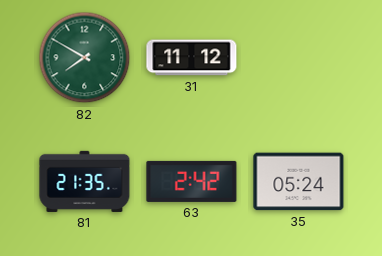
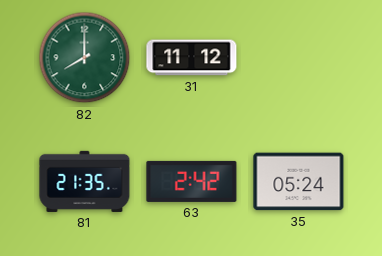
82: 7:50 -> 8:00 (85, 58)
